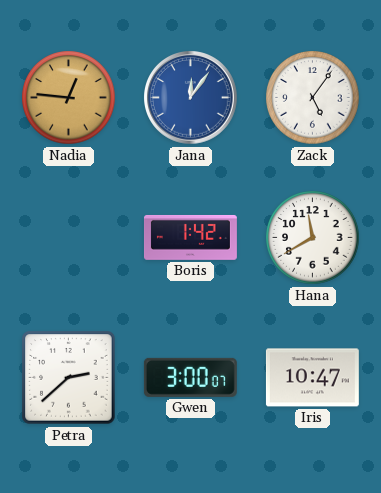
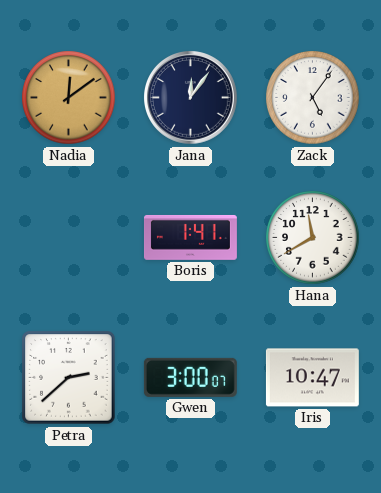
Nadia: 12:46 -> 12:09 (69, 98)
Jana dial: blue -> navy (191, 98)
Boris: 1:42 -> 1:41 (190, 237)
